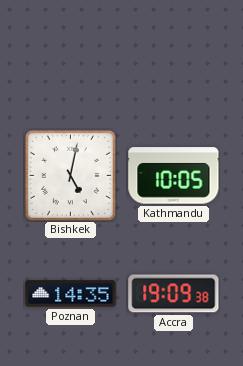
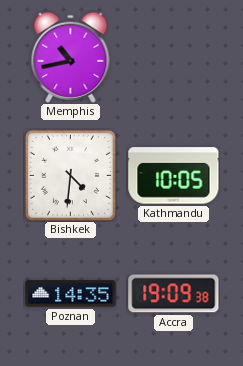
Memphis: none -> 10:43 (71, 57)
Bishkek: 5:02 -> 4:31 (70, 175)
